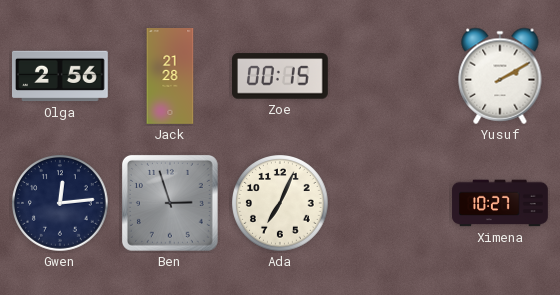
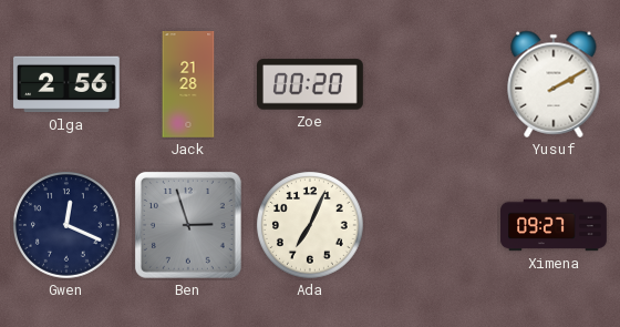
Zoe: 00:15 -> 00:20 (311, 84)
Gwen: 12:14 -> 12:19 (68, 226)
Ximena: 10:27 -> 09:27 (554, 225)
